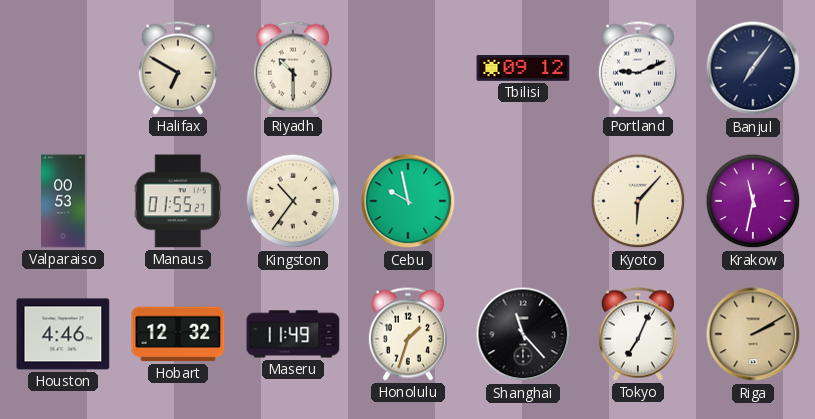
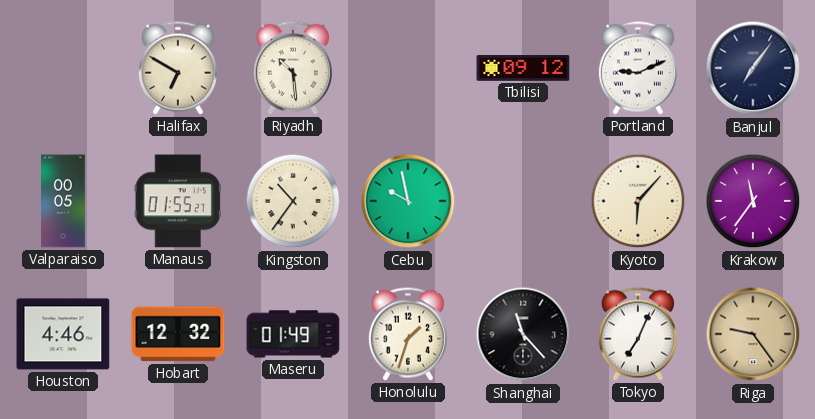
Riyadh: 10:30 -> 10:29 (293, 68)
Valparaiso: 00:53 -> 00:05 (63, 201)
Krakow: 11:32 -> 11:36 (753, 201)
Maseru: 11:49 -> 01:49 (293, 334)
Riga: 2:10 -> 9:24 (753, 334)
